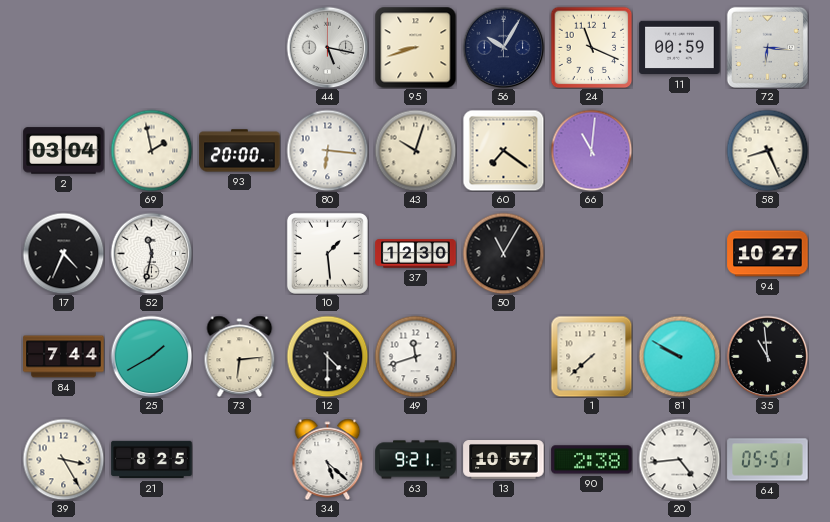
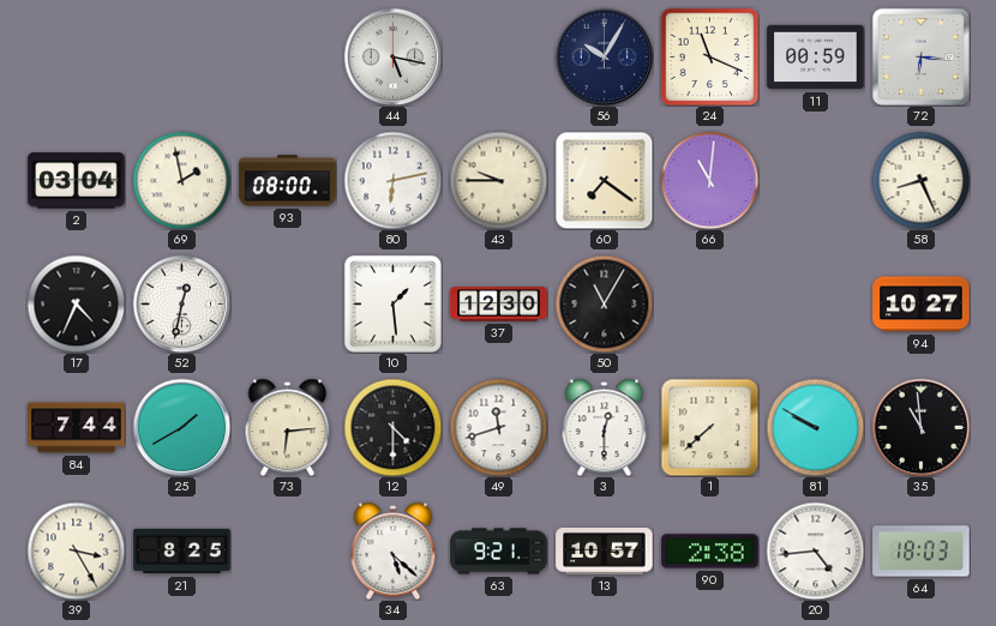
95: 8:42 -> none (415, 47)
93: 20:00 -> 08:00 (288, 181)
80: 6:16 -> 6:13 (392, 180)
43: 10:03 -> 9:45 (498, 180)
52: 11:32 -> 12:32 (181, 303)
3: none -> 12:30 (605, 427)
64: 05:51 -> 18:03 (922, 552)
